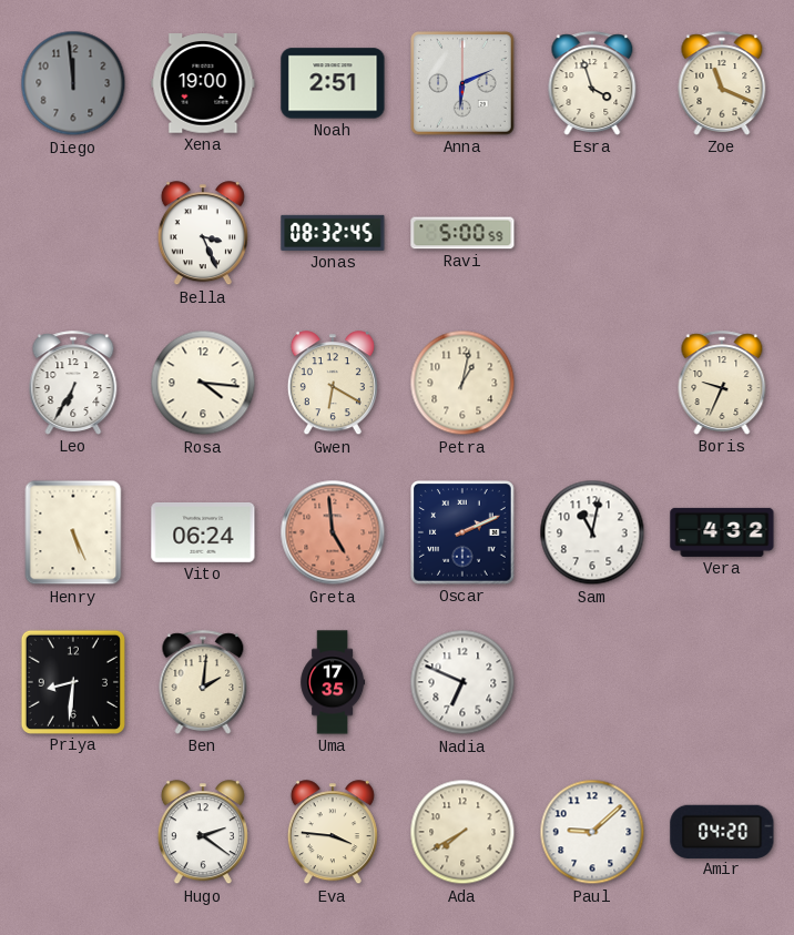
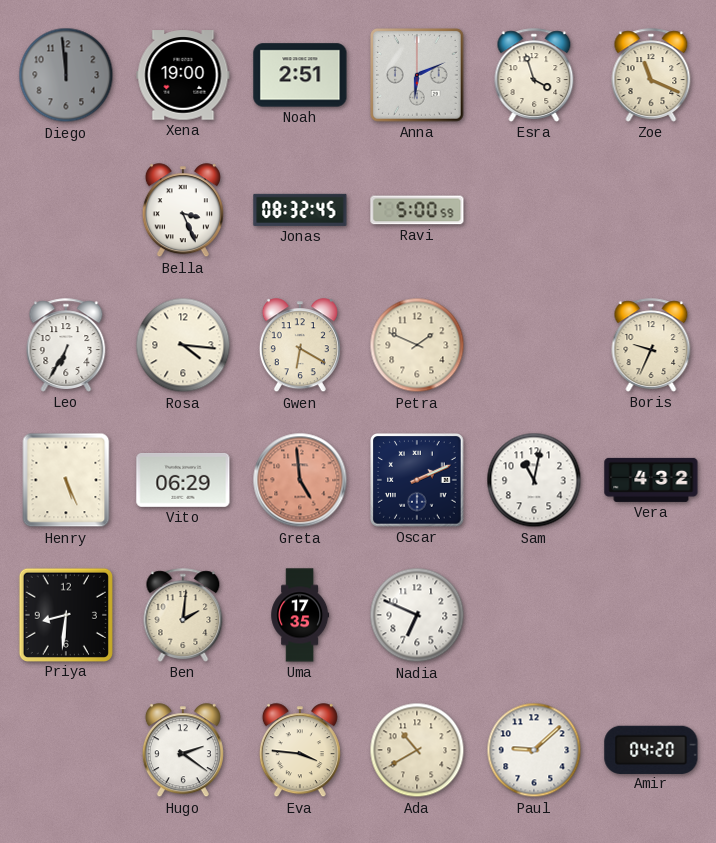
Petra: 1:02 -> 1:49 (417, 345)
Vito: 06:24 -> 06:29 (183, 480)
Ada: 7:40 -> 10:40 (417, 750)
